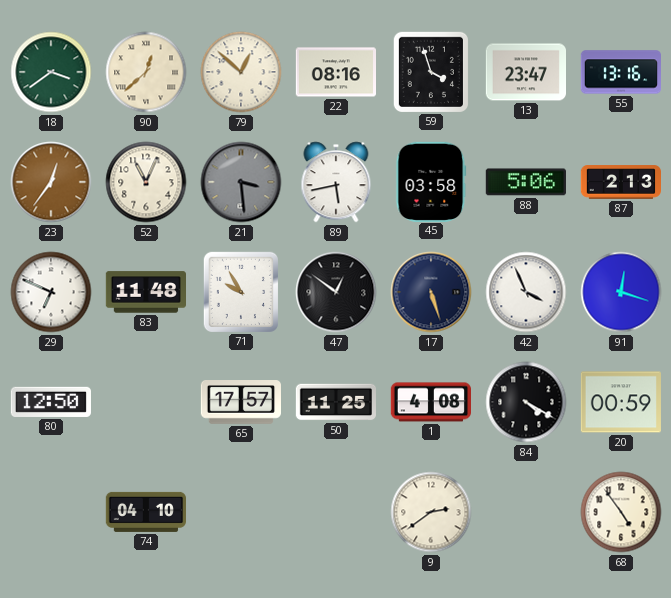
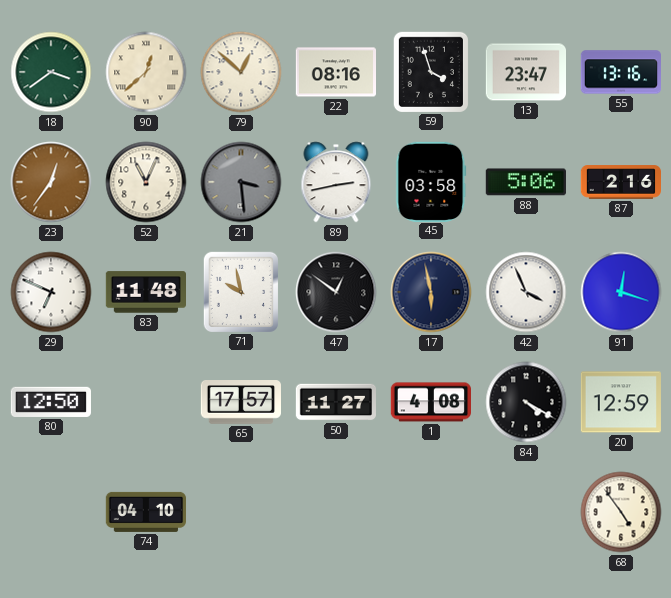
89: 5:43 -> 2:43 (336, 182)
87: 2:13 -> 2:16 (621, 182)
71: 9:55 -> 9:58 (241, 291)
17: 5:27 -> 5:58 (431, 292)
50: 11:25 -> 11:27 (335, 402)
20: 00:59 -> 12:59 (620, 402)
9: 2:39 -> none (431, 512)
